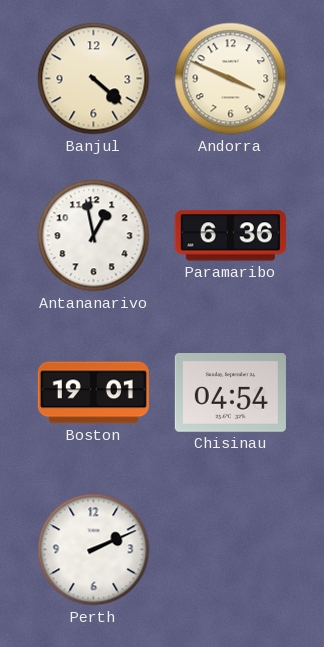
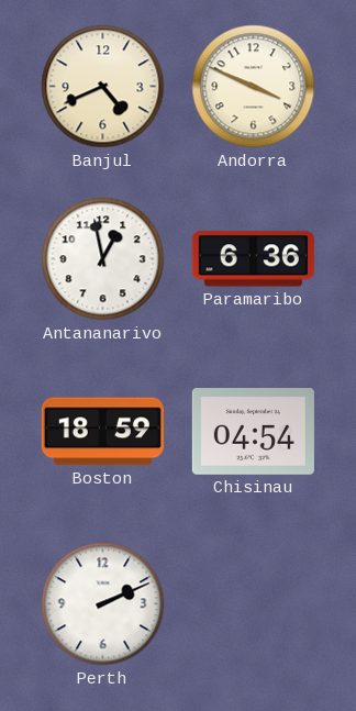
Banjul: 4:22 -> 4:41 (103, 87)
Boston: 19:01 -> 18:59 (102, 432)
